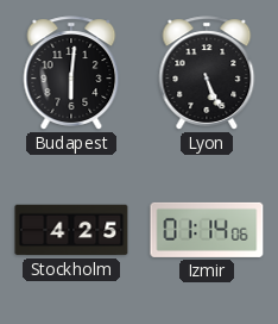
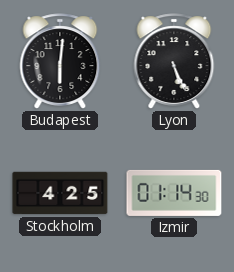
Izmir: 01:14:06 -> 01:14:30 (174, 193)
